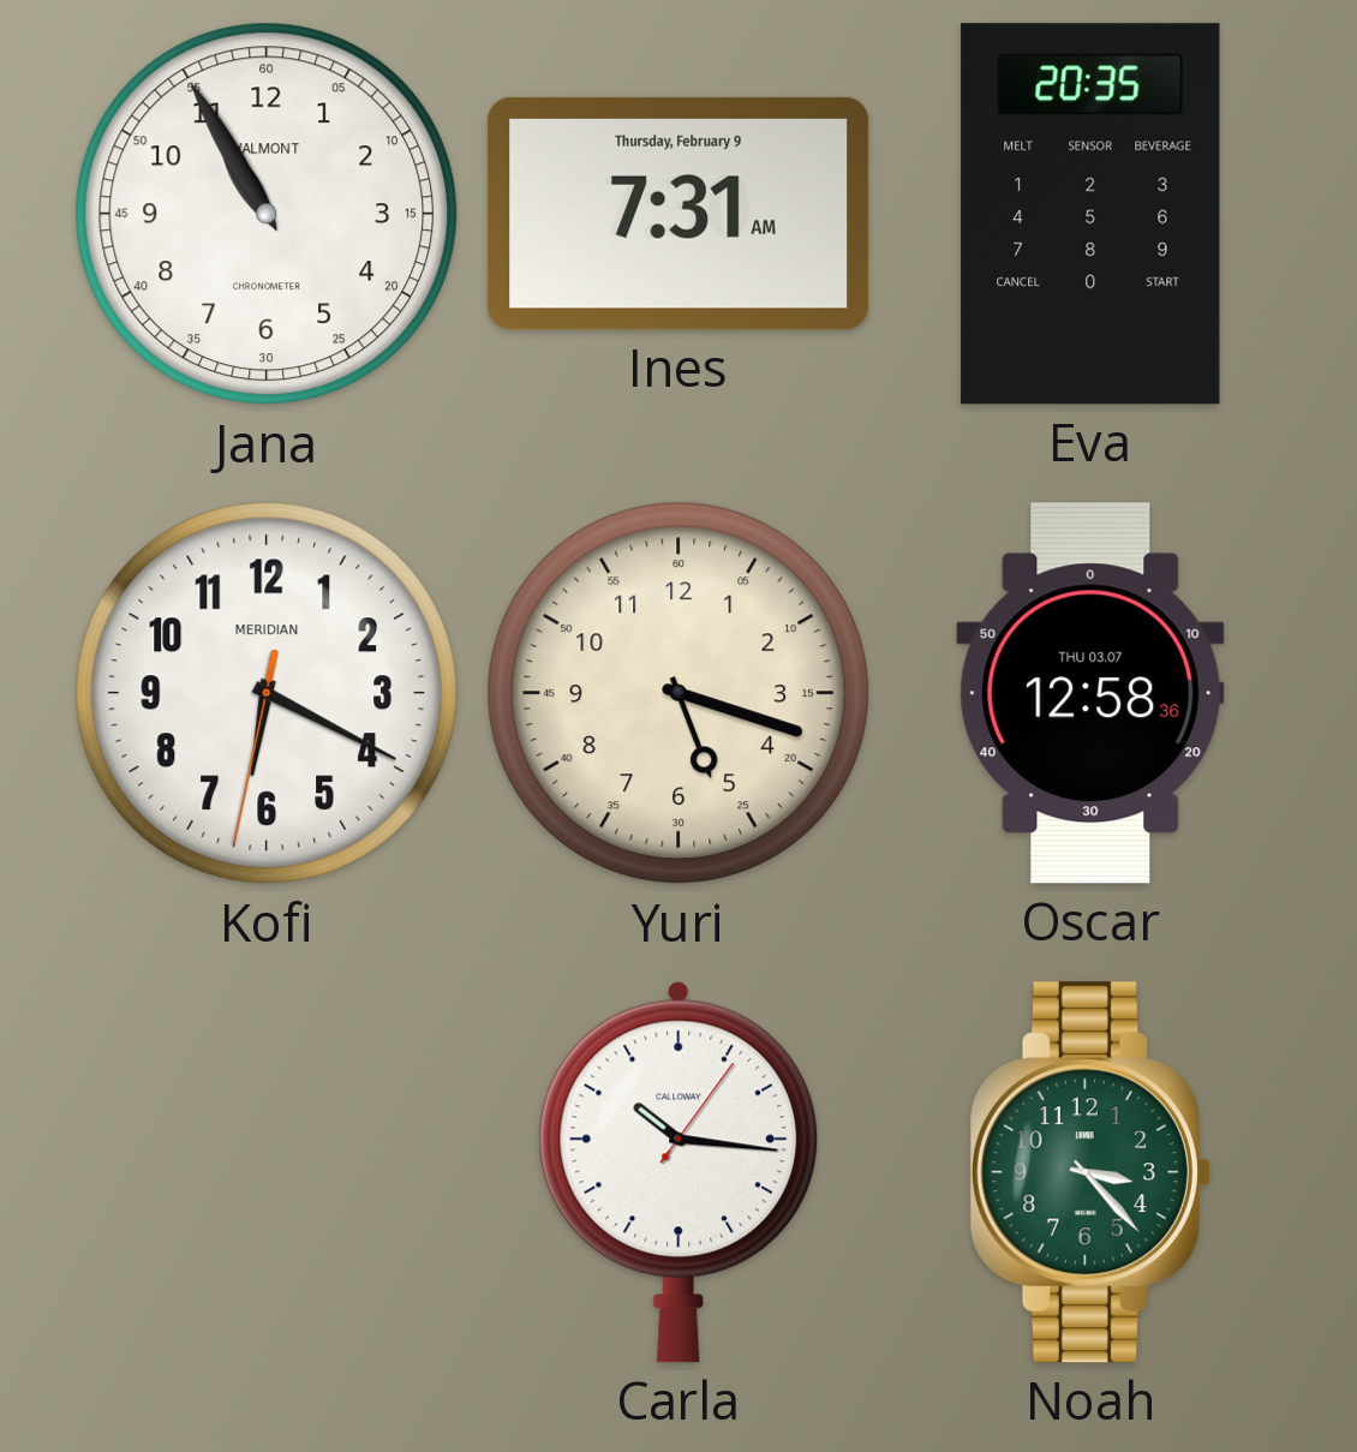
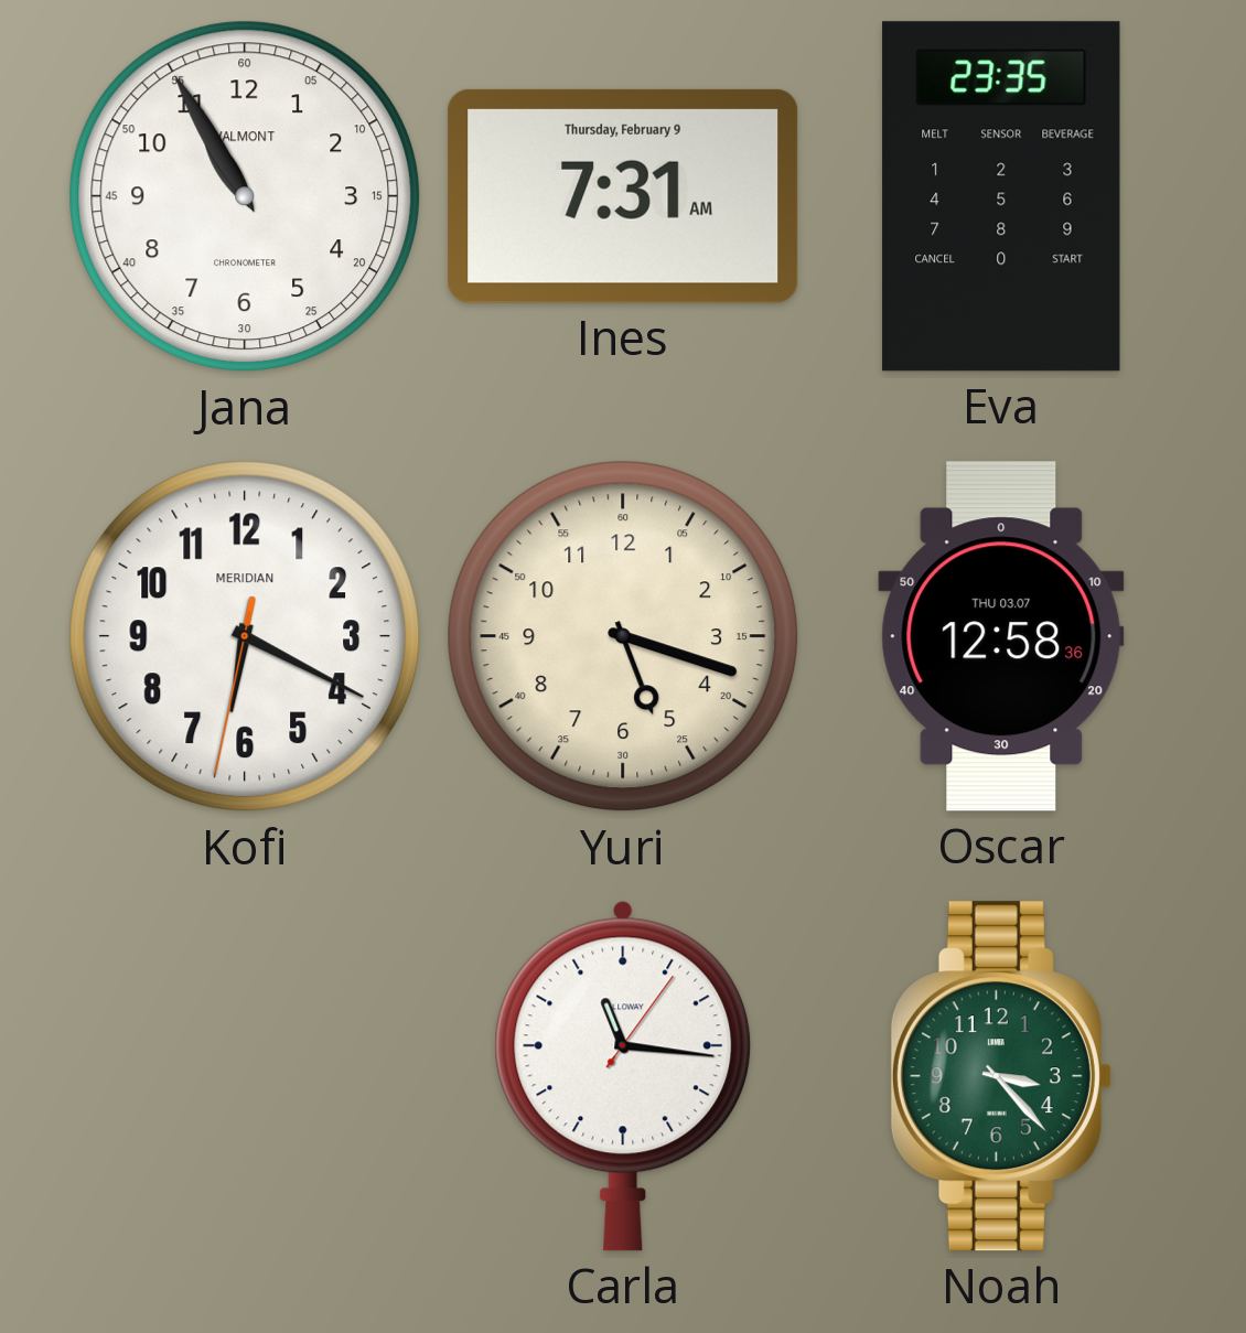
Eva: 20:35 -> 23:35 (1001, 196)
Carla: 10:16 -> 11:16 (623, 1076)
